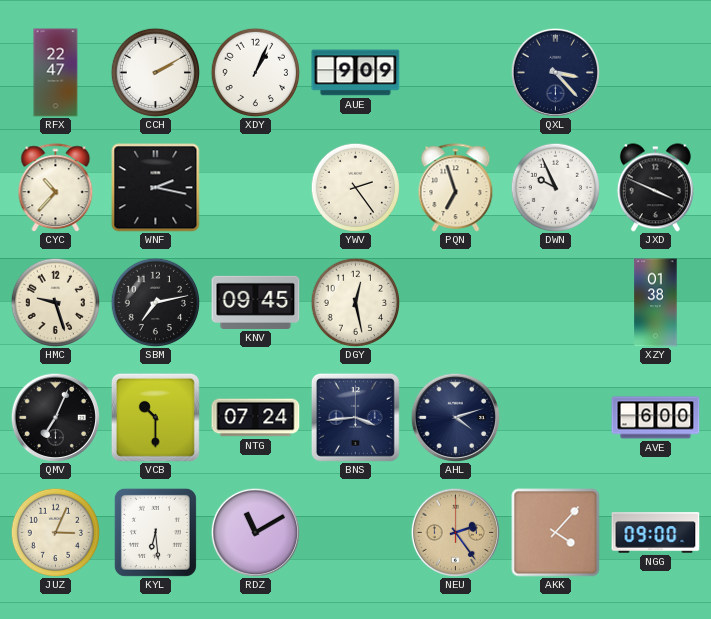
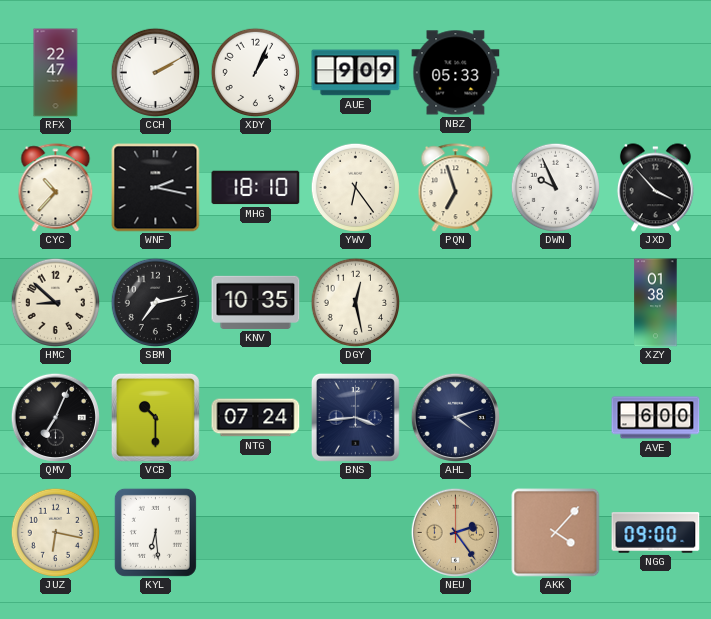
NBZ: none -> 05:33 (456, 73)
QXL: 3:23 -> none (555, 72)
MHG: none -> 18:10 (256, 188)
YWV: 2:24 -> 6:24 (355, 187)
JXD: 3:49 -> 3:53 (655, 188)
HMC: 9:27 -> 8:52 (55, 302)
KNV: 09:45 -> 10:35 (256, 302)
JUZ: 3:04 -> 6:17 (55, 532)
RDZ: 11:10 -> none (255, 532)
